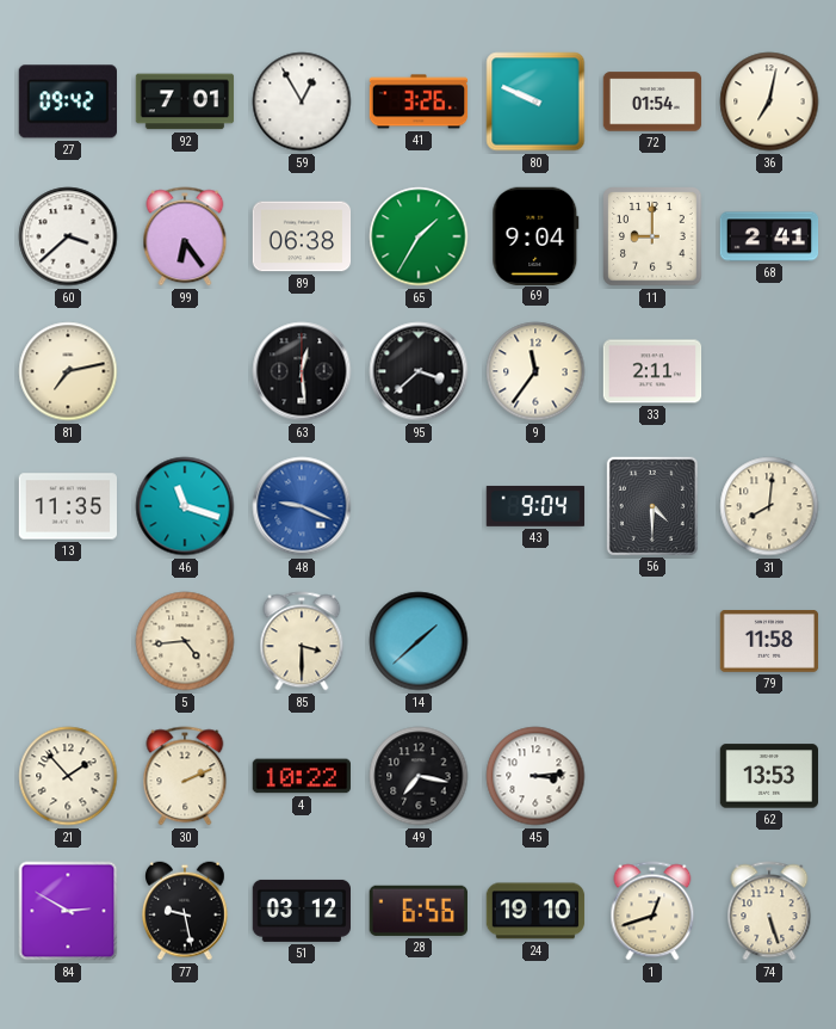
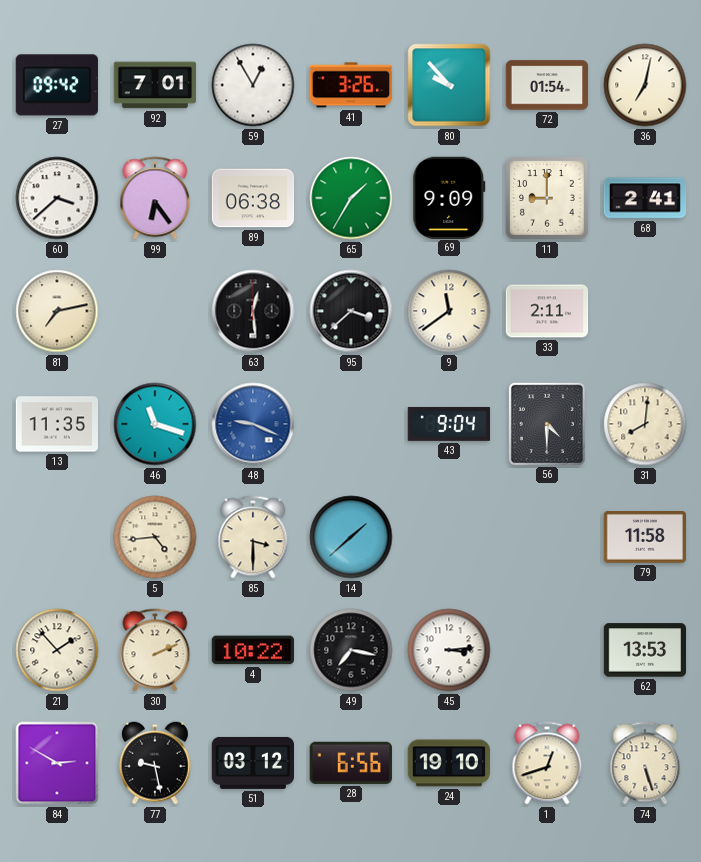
80: 9:49 -> 9:53 (449, 85)
69: 9:04 -> 9:09 (449, 197)
9: 11:36 -> 11:39 (449, 311)
